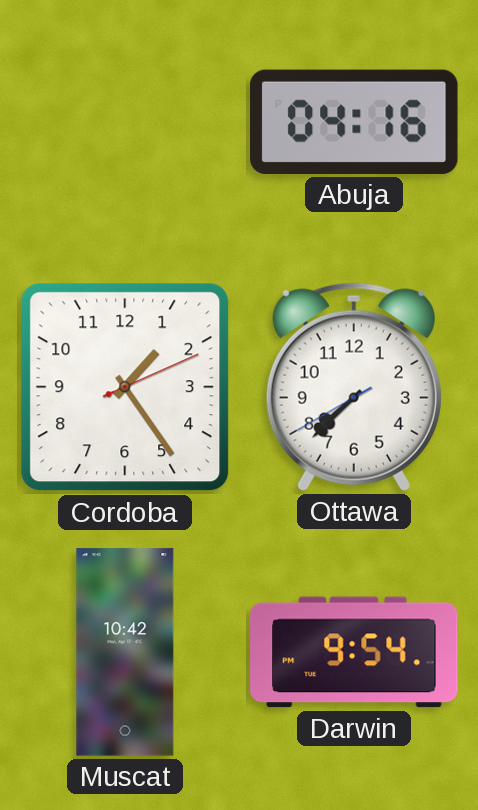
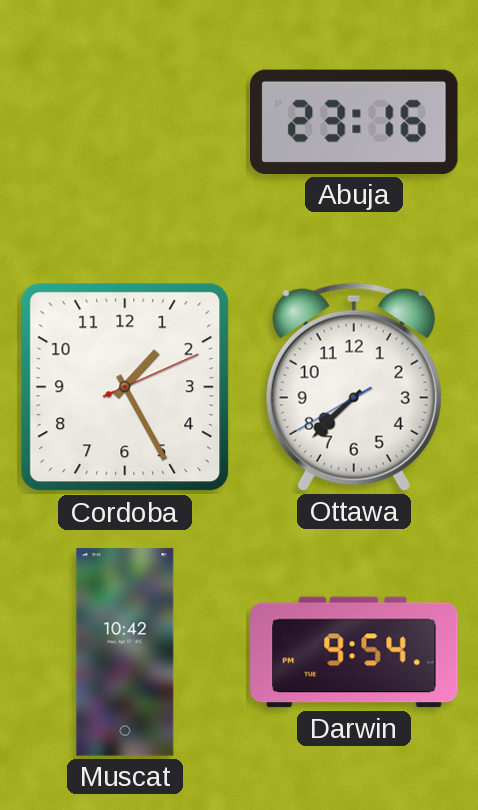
Abuja: 04:16 -> 23:16 (354, 122)
Cordoba: 1:24 -> 1:25 (125, 387)
